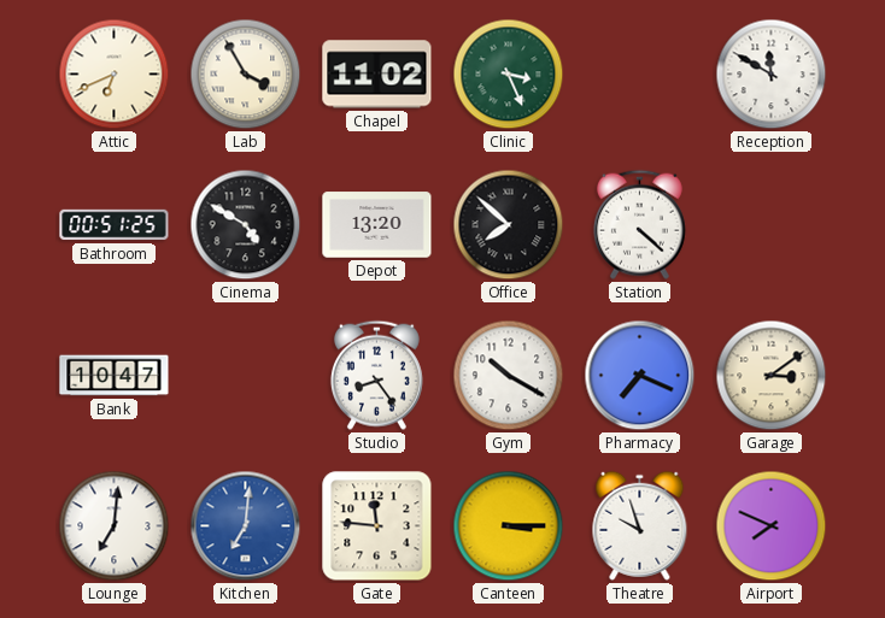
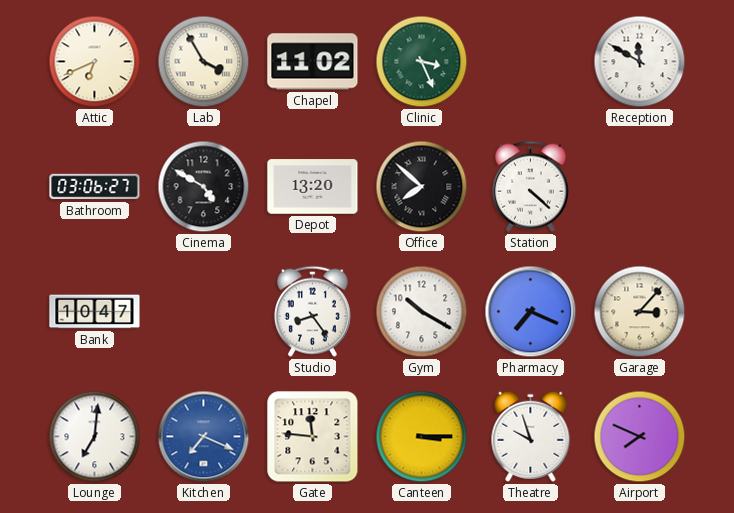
Bathroom: 00:51 -> 03:06 (95, 187)
Garage: 3:09 -> 3:07 (640, 312)
Kitchen: 7:01 -> 7:19 (204, 437)
